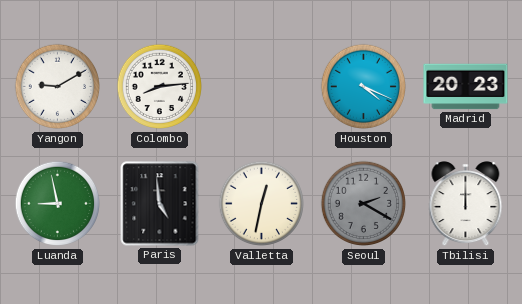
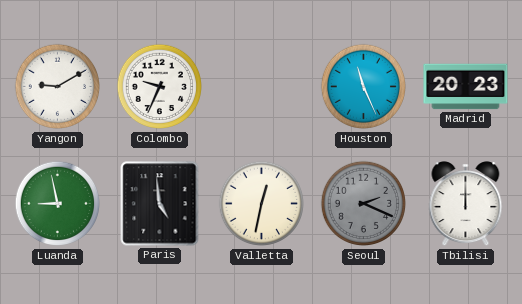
Colombo: 8:14 -> 9:34 (160, 87)
Houston: 4:19 -> 11:26 (364, 87)
Seoul: 2:20 -> 2:19 (364, 204)
